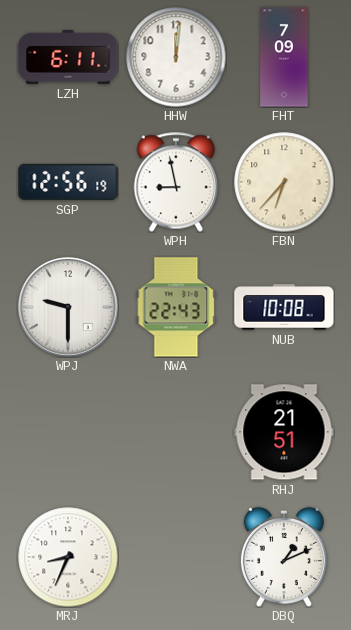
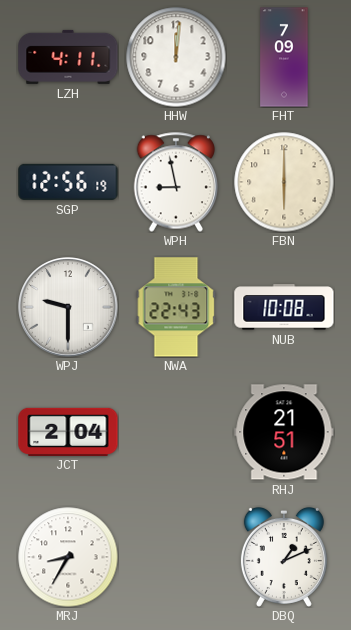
LZH: 6:11 -> 4:11 (68, 57)
FBN: 6:37 -> 6:00 (284, 182)
JCT: none -> 2:04 (68, 431)
MRJ: 8:34 -> 8:35 (68, 557)
